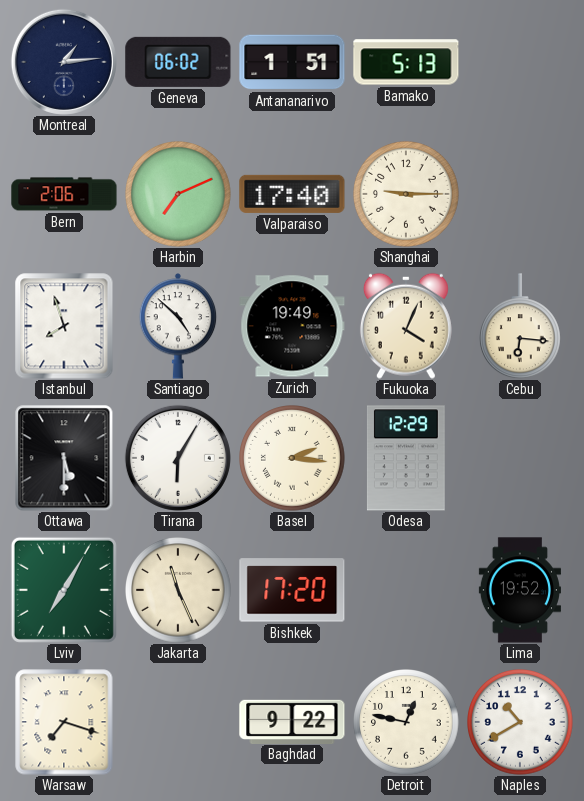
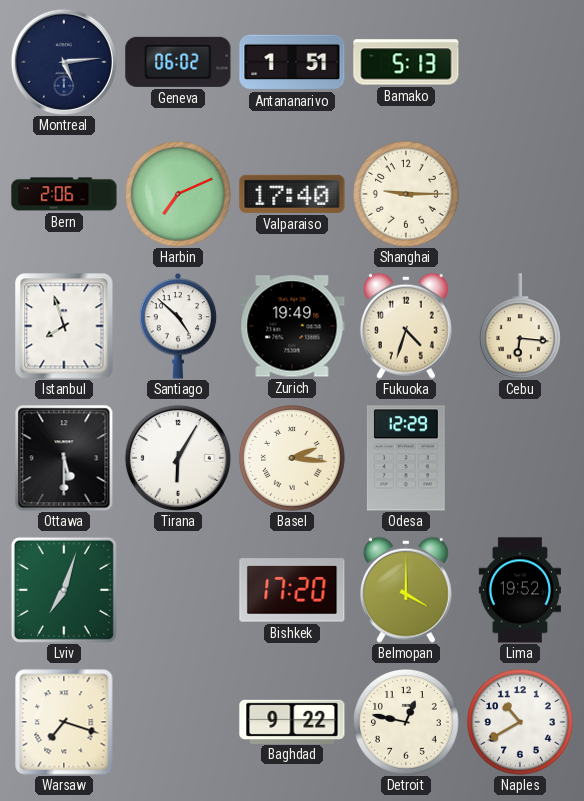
Montreal: 1:14 -> 5:14 (64, 62)
Fukuoka: 4:04 -> 4:33 (406, 326)
Lviv: 7:05 -> 7:03 (64, 590)
Jakarta: 11:26 -> none (179, 591)
Belmopan: none -> 4:00 (406, 590)
